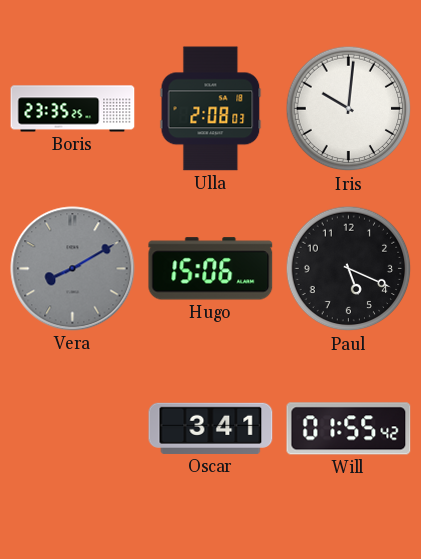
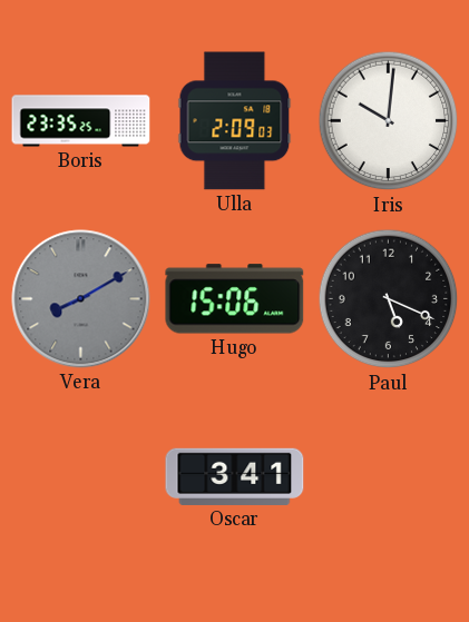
Ulla: 2:08 -> 2:09 (235, 121)
Will: 01:55 -> none (349, 429)
